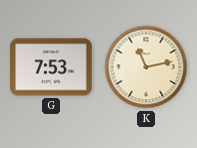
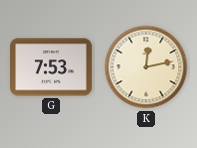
K: 11:13 -> 12:13 (146, 67)
